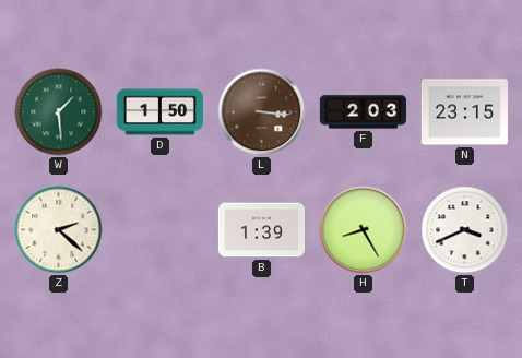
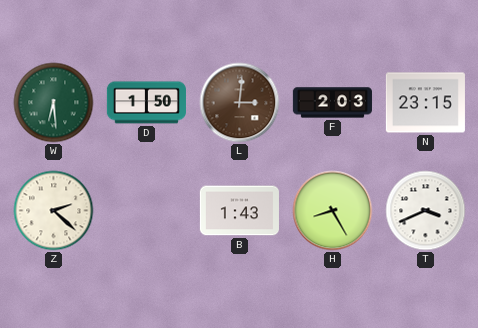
W: 1:29 -> 6:29 (54, 103)
L: 3:16 -> 3:01 (240, 103)
B: 1:39 -> 1:43 (239, 211)
